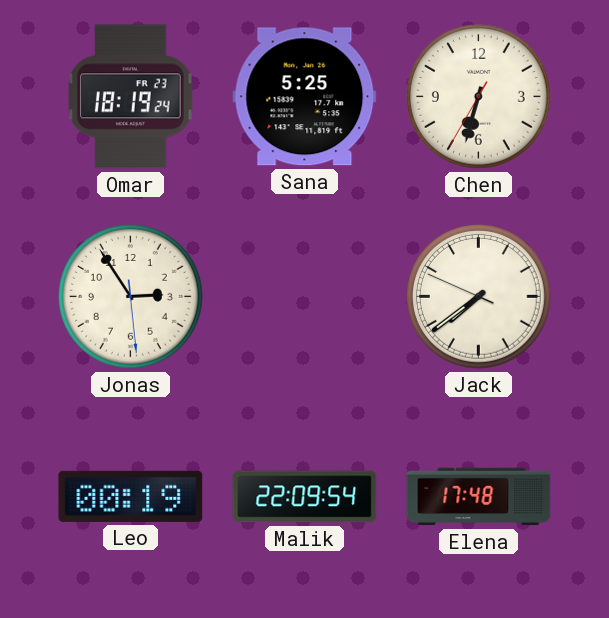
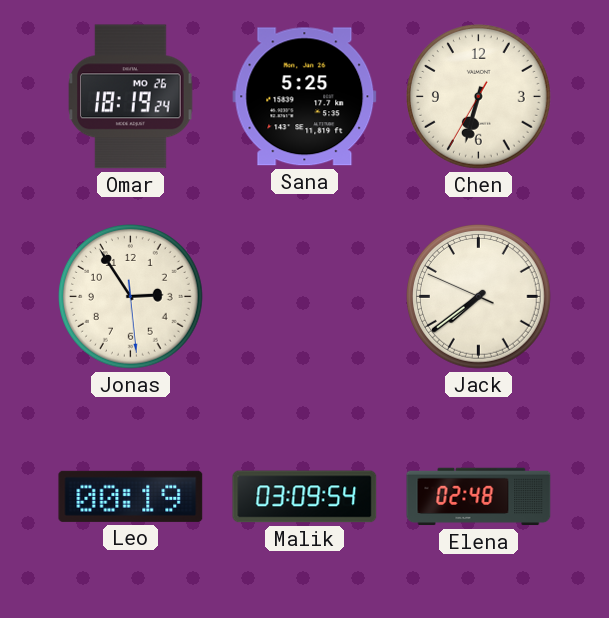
Omar date: FR 23 -> MO 26 (131, 97)
Malik: 22:09 -> 03:09 (305, 497)
Elena: 17:48 -> 02:48 (479, 497)
